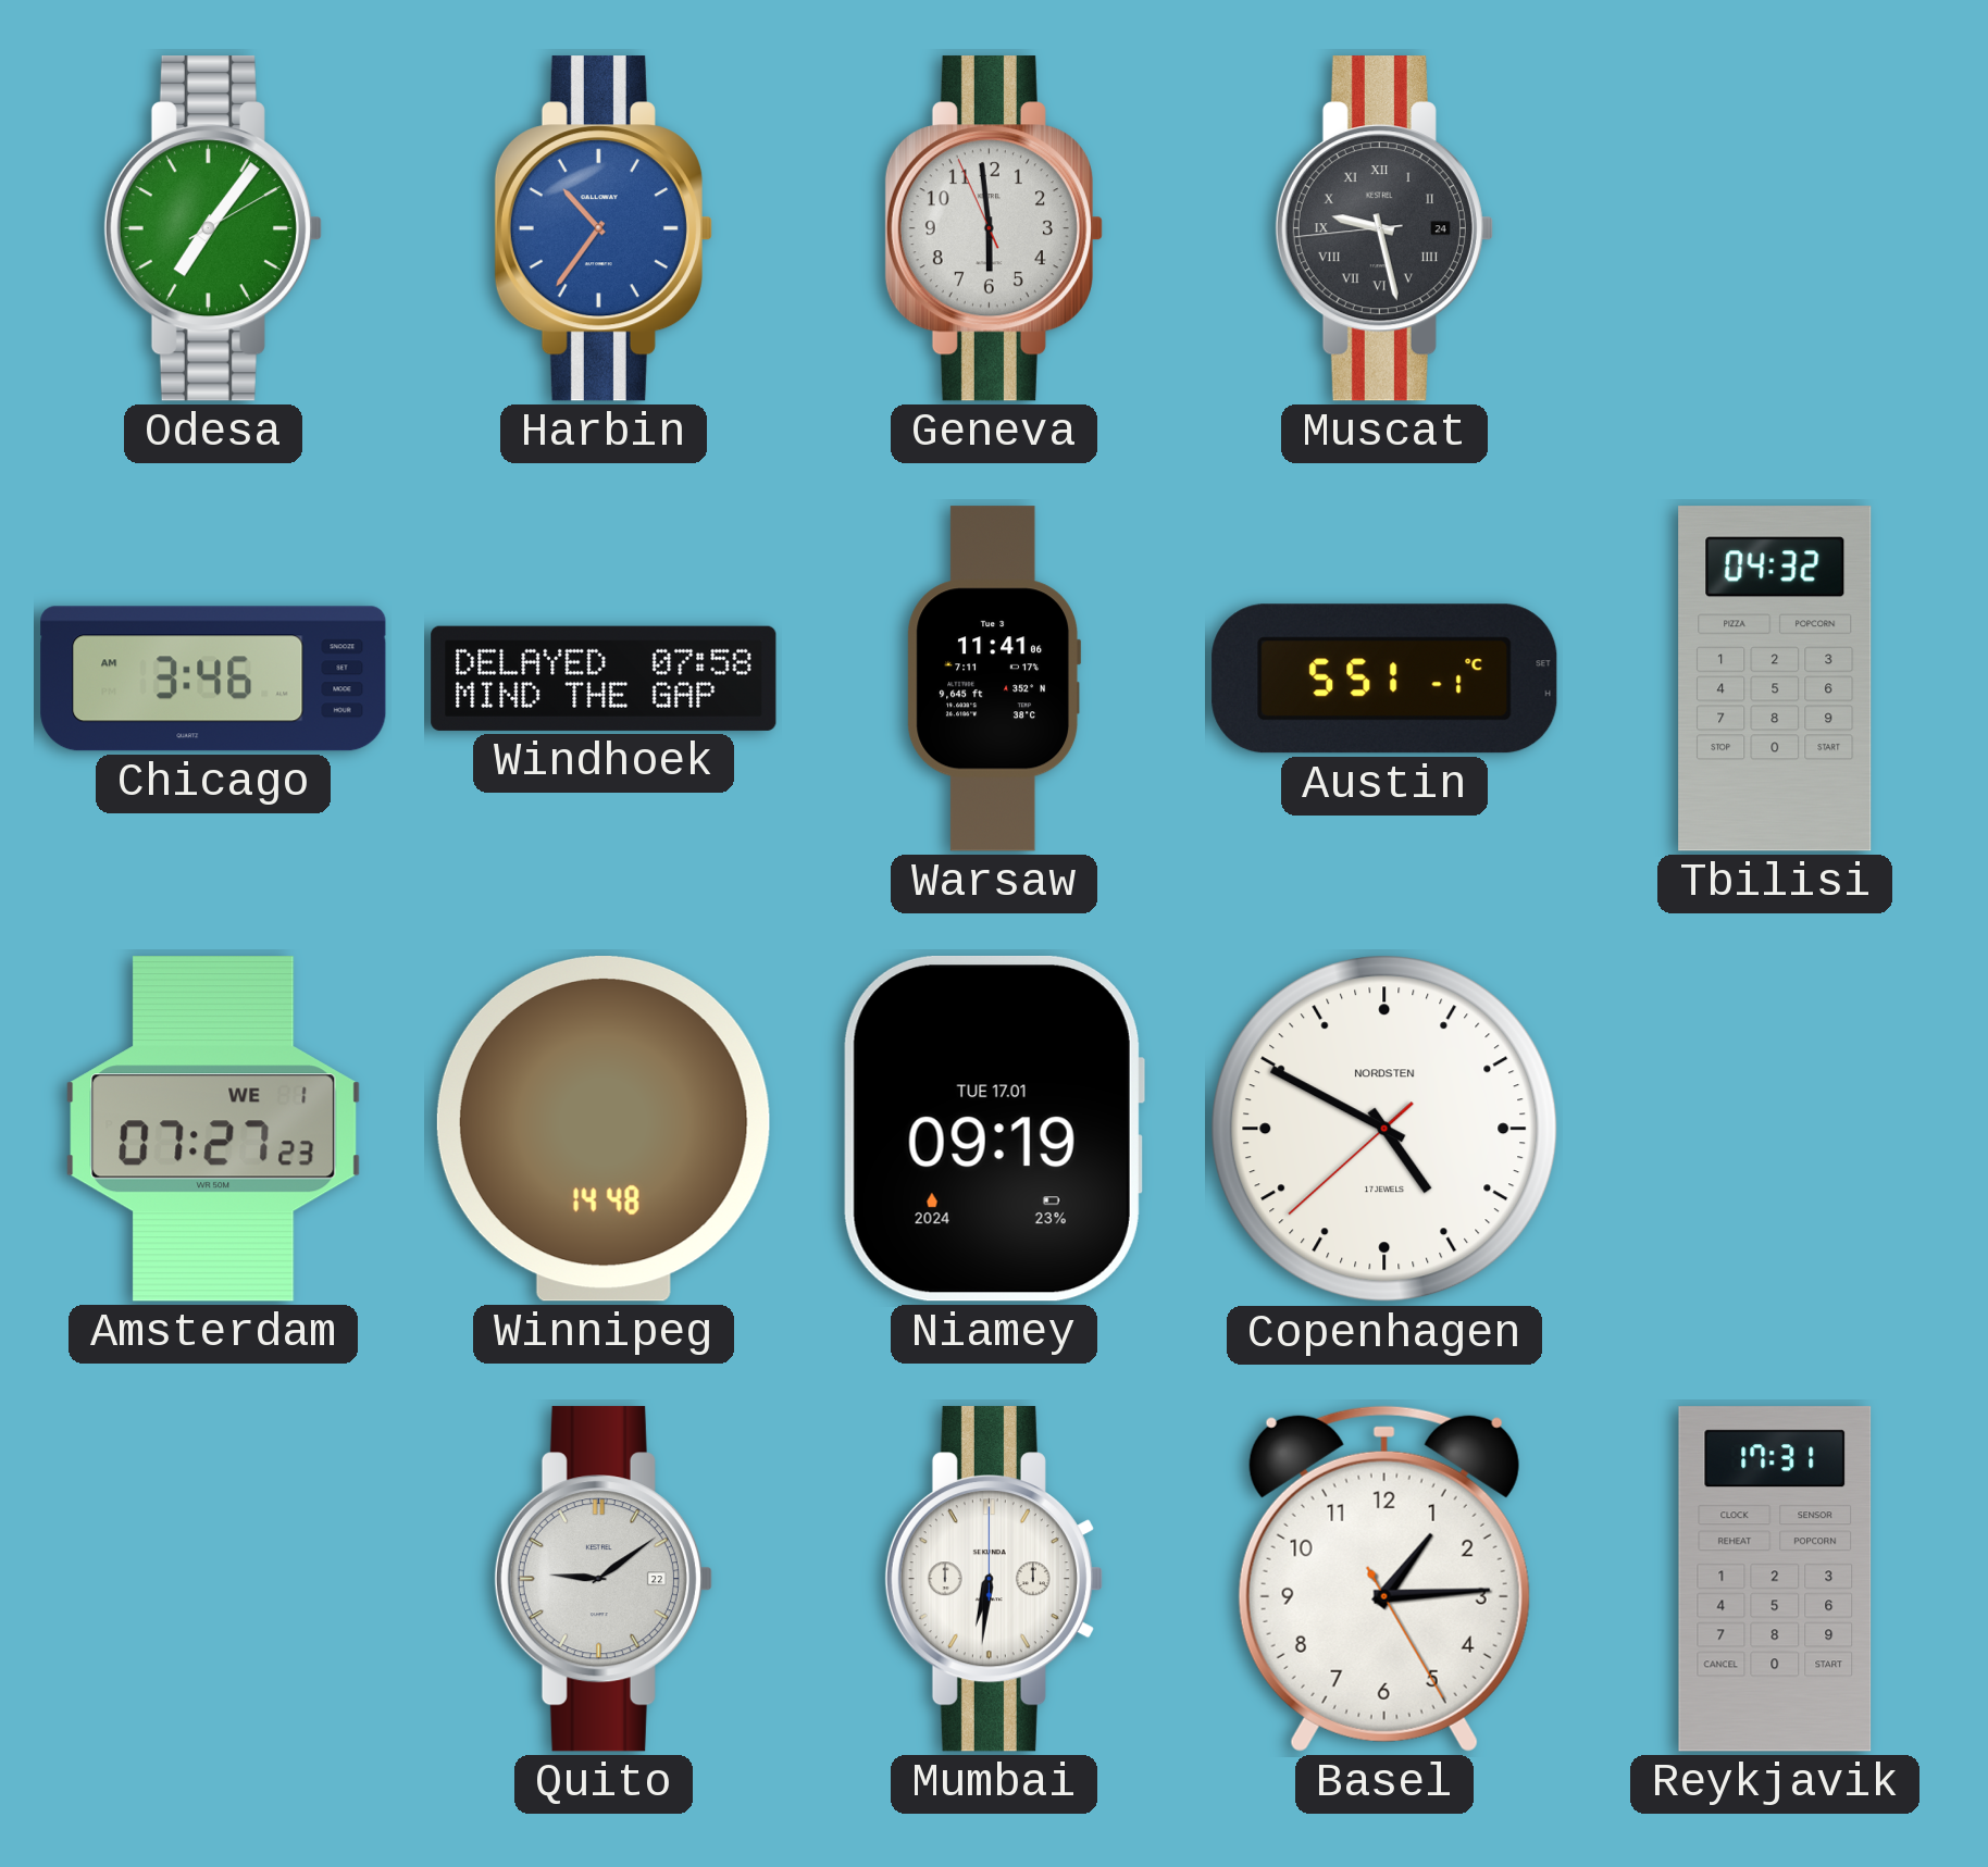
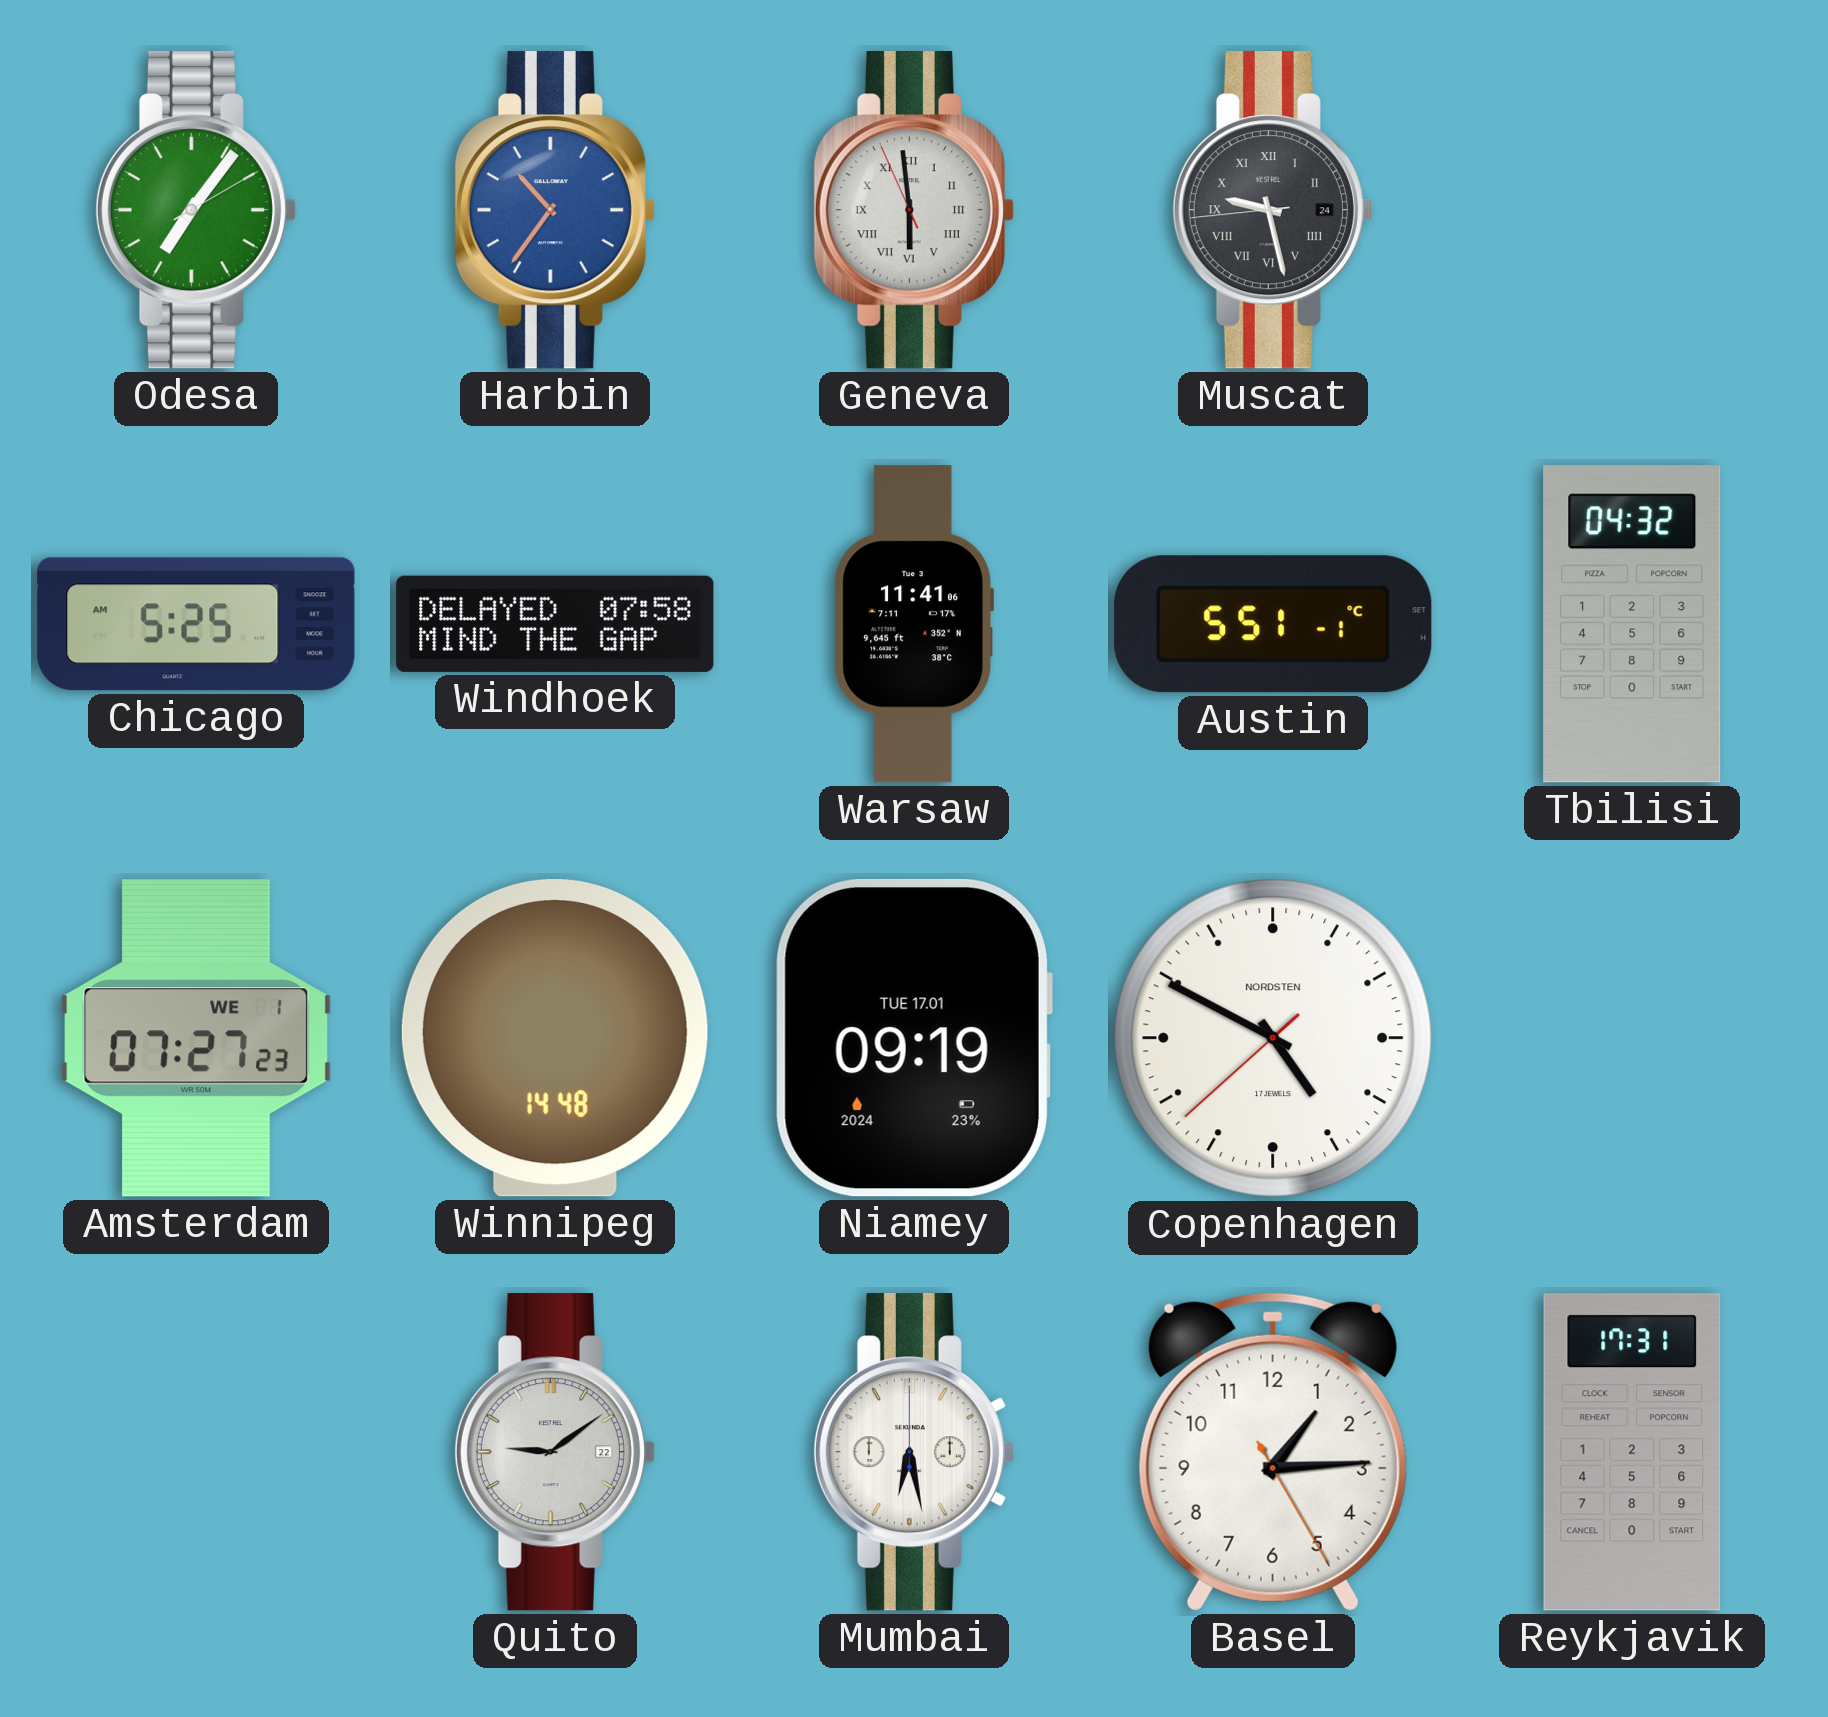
Geneva numerals: Arabic -> Roman (914, 210)
Chicago: 3:46 -> 5:25 (196, 624)
Mumbai: 6:31 -> 6:28 (914, 1452)
